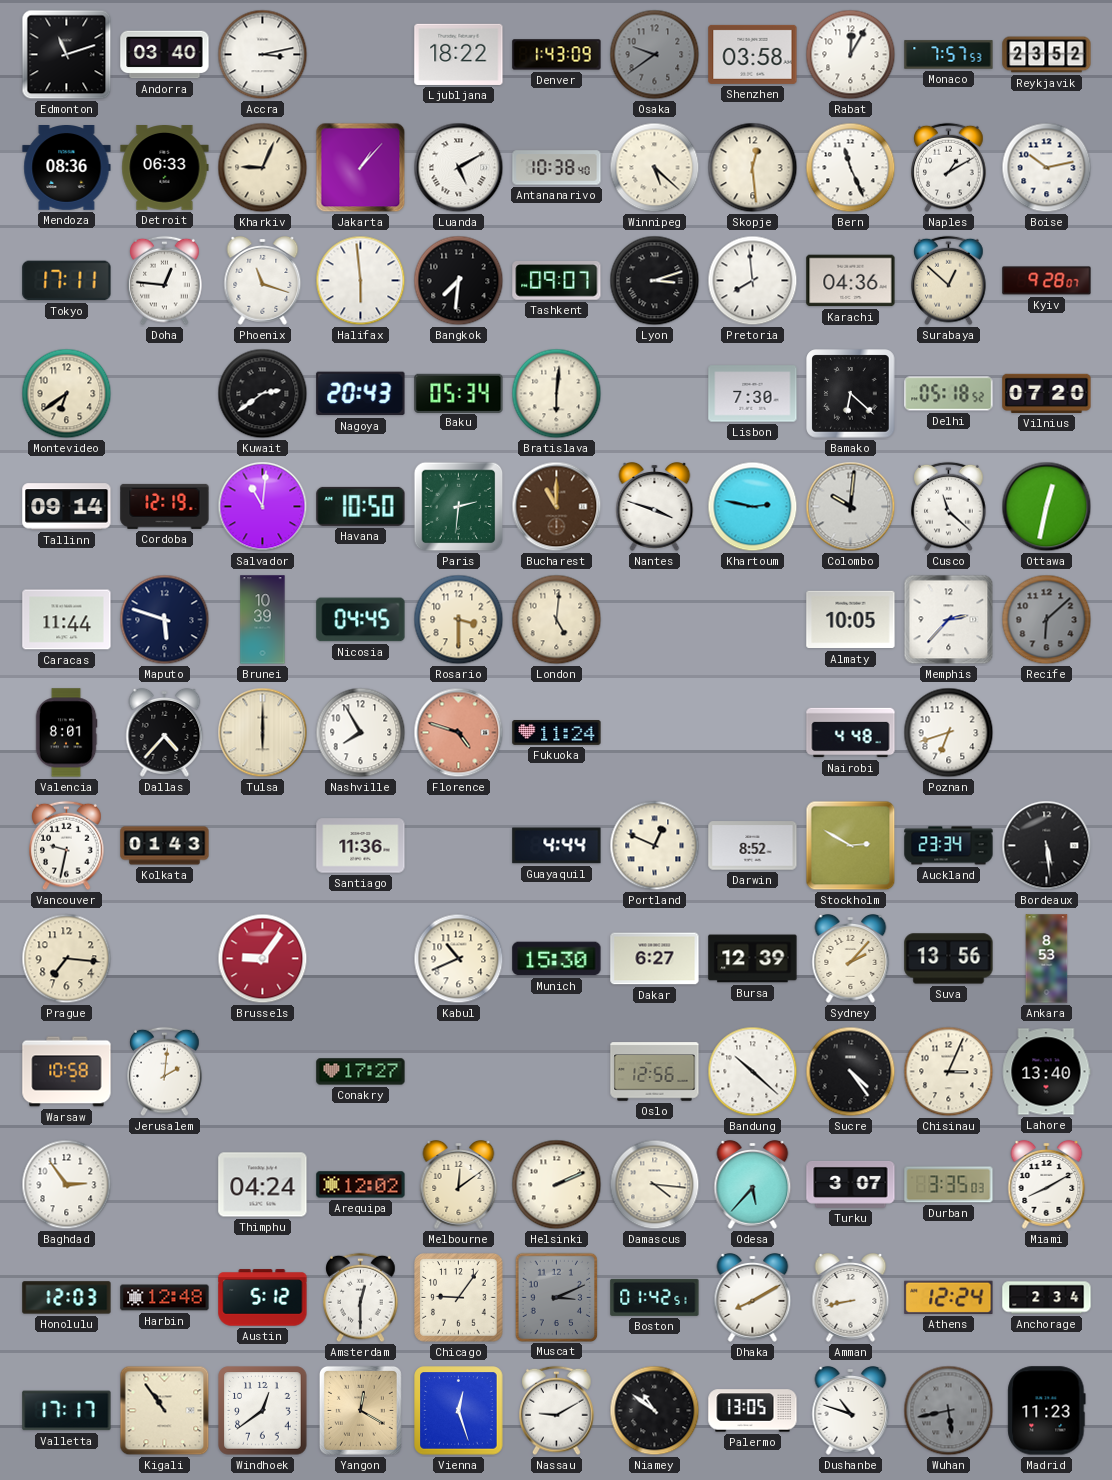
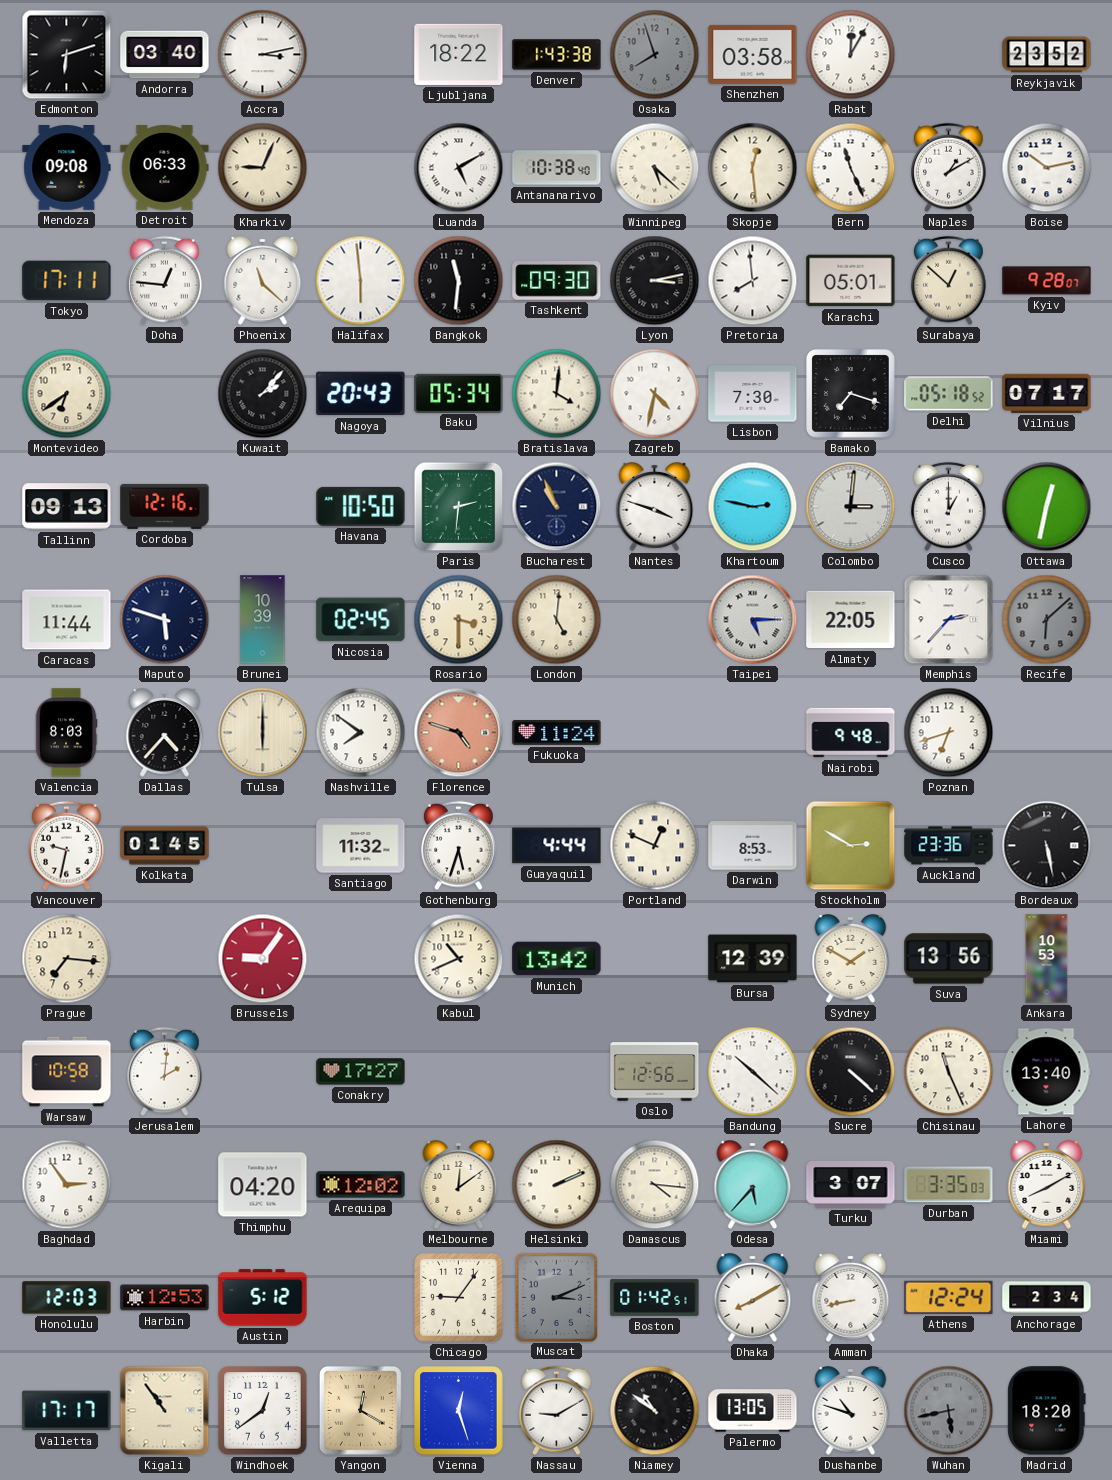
Edmonton: 11:12 -> 6:12 (67, 55)
Denver: 1:43:09 -> 1:43:38 (557, 55)
Osaka: 9:39 -> 7:57 (655, 55)
Monaco: 7:57 -> none (949, 55)
Mendoza: 08:36 -> 09:08 (67, 168)
Jakarta: 1:07 -> none (361, 168)
Phoenix: 11:18 -> 11:22 (263, 281)
Bangkok: 7:31 -> 11:31 (459, 281)
Tashkent: 09:07 -> 09:30 (557, 281)
Lyon: 3:12 -> 3:13 (655, 281)
Karachi: 04:36 -> 05:01 (851, 281)
Kuwait: 2:39 -> 2:07 (263, 394)
Bratislava: 6:01 -> 4:01 (557, 394)
Zagreb: none -> 4:32 (655, 394)
Bamako: 6:22 -> 7:18 (851, 394)
Vilnius: 07:20 -> 07:17 (1047, 393)
Tallinn: 09:14 -> 09:13 (67, 507)
Cordoba: 12:19 -> 12:16 (165, 506)
Salvador: 11:01 -> none (263, 507)
Bucharest: 11:00 -> 10:56 (557, 507)
Bucharest dial: brown -> navy (557, 507)
Colombo: 10:01 -> 3:01 (851, 507)
Cusco: 11:22 -> 1:00 (949, 507)
Nicosia: 04:45 -> 02:45 (361, 620)
Taipei: none -> 5:15 (753, 620)
Almaty: 10:05 -> 22:05 (851, 620)
Valencia: 8:01 -> 8:03 (66, 733)
Nashville: 7:55 -> 7:51 (361, 733)
Nairobi: 4:48 -> 9:48 (851, 733)
Kolkata: 01:43 -> 01:45 (165, 846)
Santiago: 11:36 -> 11:32 (361, 846)
Gothenburg: none -> 5:33 (459, 846)
Darwin: 8:52 -> 8:53 (753, 846)
Auckland: 23:34 -> 23:36 (949, 846)
Bordeaux: 5:29 -> 5:28 (1047, 846)
Munich: 15:30 -> 13:42 (557, 959)
Dakar: 6:27 -> none (655, 959)
Sydney: 2:07 -> 1:50 (851, 959)
Ankara: 8:53 -> 10:53 (1047, 959)
Sucre: 4:24 -> 4:22 (851, 1072)
Chisinau: 3:04 -> 11:26 (949, 1072)
Thimphu: 04:24 -> 04:20 (263, 1185)
Harbin: 12:48 -> 12:53 (165, 1298)
Amsterdam: 12:30 -> none (361, 1298)
Madrid: 11:23 -> 18:20 (1047, 1411)
